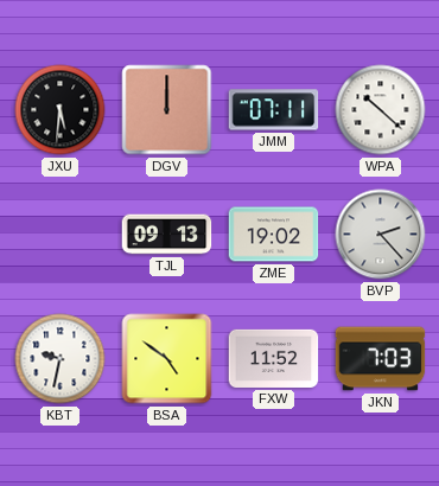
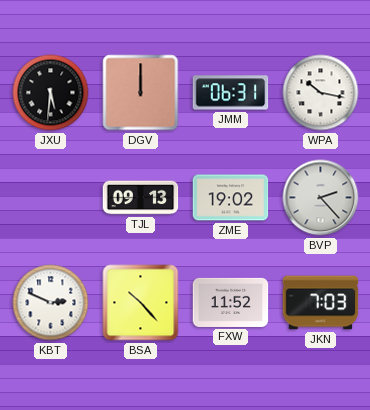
JMM: 07:11 -> 06:31 (231, 93)
WPA: 10:22 -> 10:17 (321, 93)
KBT: 9:32 -> 2:49 (51, 303)
BSA: 4:51 -> 10:23 (141, 303)
